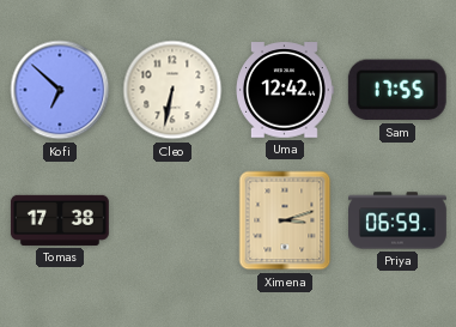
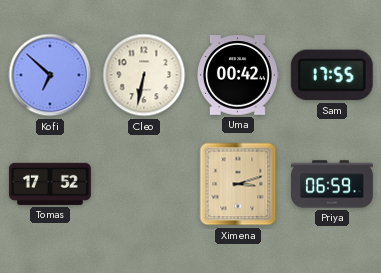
Uma: 12:42 -> 00:42 (238, 75)
Tomas: 17:38 -> 17:52 (50, 184)
